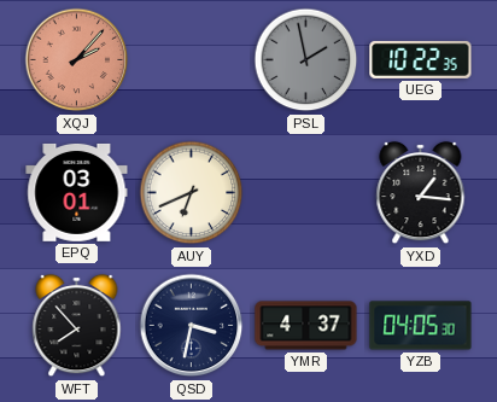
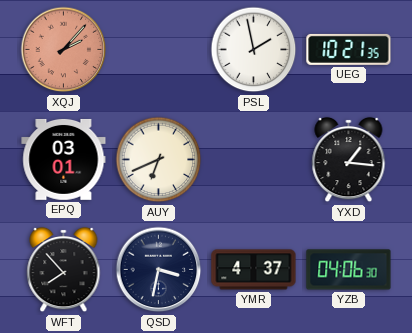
PSL dial: grey -> white (254, 50)
UEG: 10:22 -> 10:21 (349, 49)
YZB: 04:05 -> 04:06 (349, 270)
